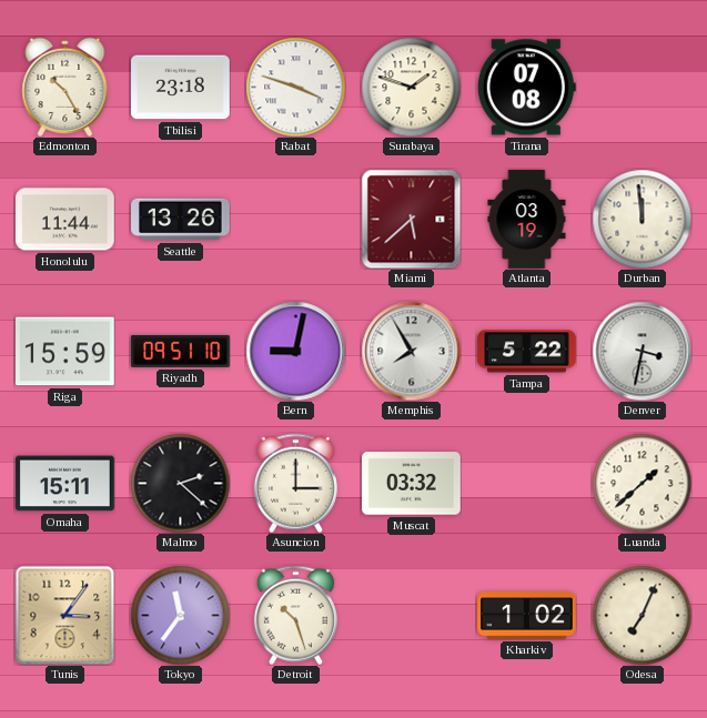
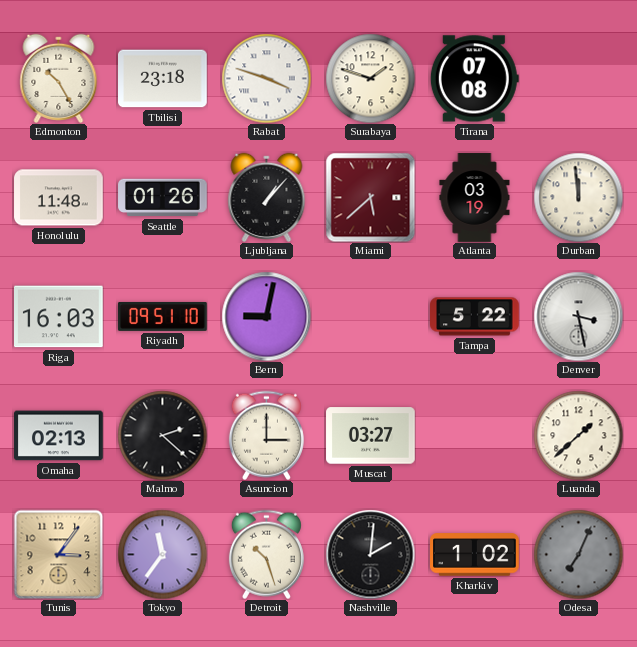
Honolulu: 11:44 -> 11:48 (59, 198)
Seattle: 13:26 -> 01:26 (163, 198)
Ljubljana: none -> 1:07 (267, 197)
Riga: 15:59 -> 16:03 (59, 317)
Memphis: 7:55 -> none (411, 351)
Denver: 3:32 -> 3:28 (578, 316)
Omaha: 15:11 -> 02:13 (59, 436)
Muscat: 03:32 -> 03:27 (371, 436)
Nashville: none -> 2:01 (370, 554)
Odesa dial: cream -> grey (578, 554)
